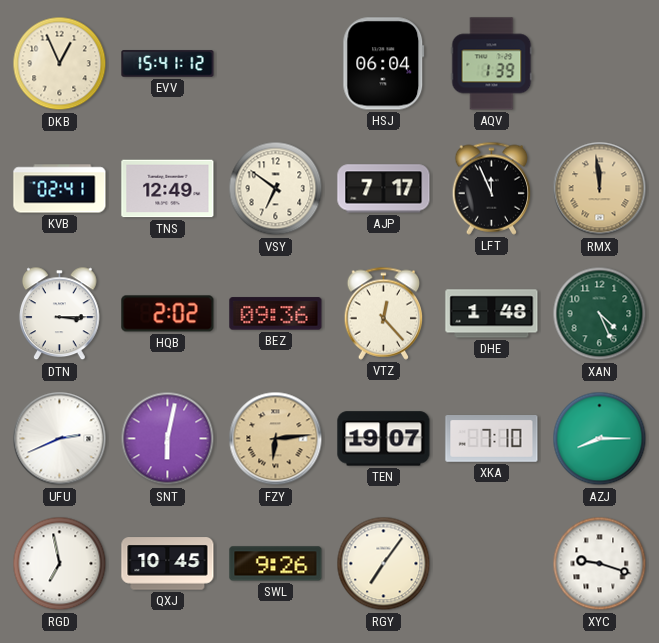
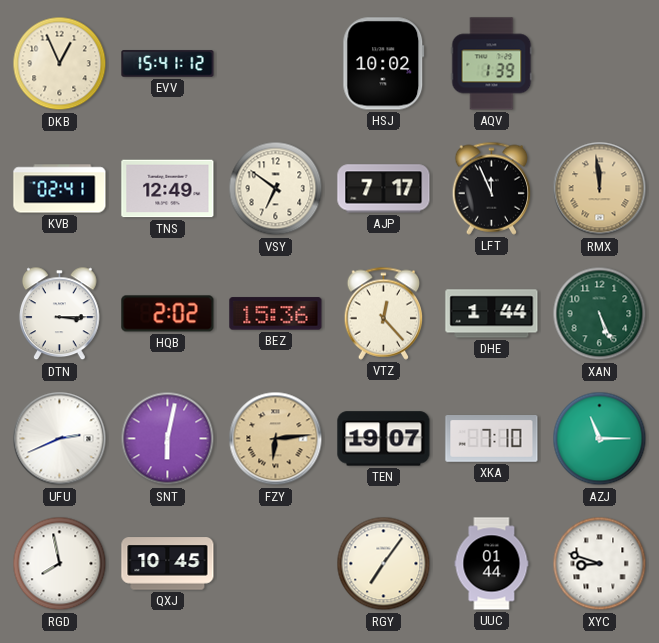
HSJ: 06:04 -> 10:02 (384, 64)
BEZ: 09:36 -> 15:36 (276, 314)
DHE: 1:48 -> 1:44 (492, 314)
XAN: 4:26 -> 5:26 (600, 314)
AZJ: 8:15 -> 11:15 (600, 439)
RGD: 6:58 -> 7:58 (60, 564)
SWL: 9:26 -> none (276, 564)
UUC: none -> 01:44 (492, 564)
XYC: 9:18 -> 8:48 (600, 564)
